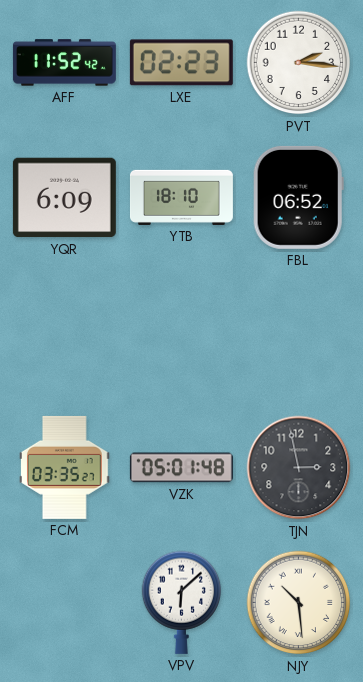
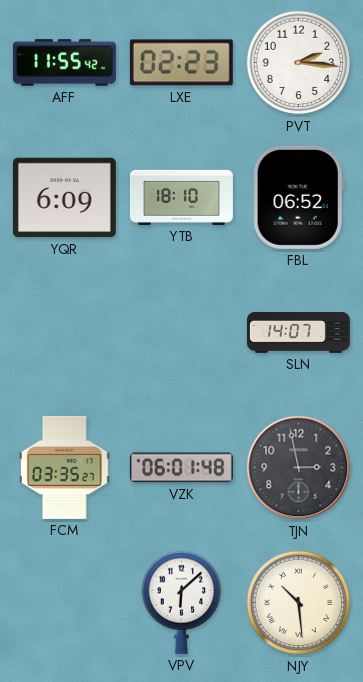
AFF: 11:52 -> 11:55 (64, 63)
SLN: none -> 14:07 (298, 333)
VZK: 05:01 -> 06:01 (181, 468)
